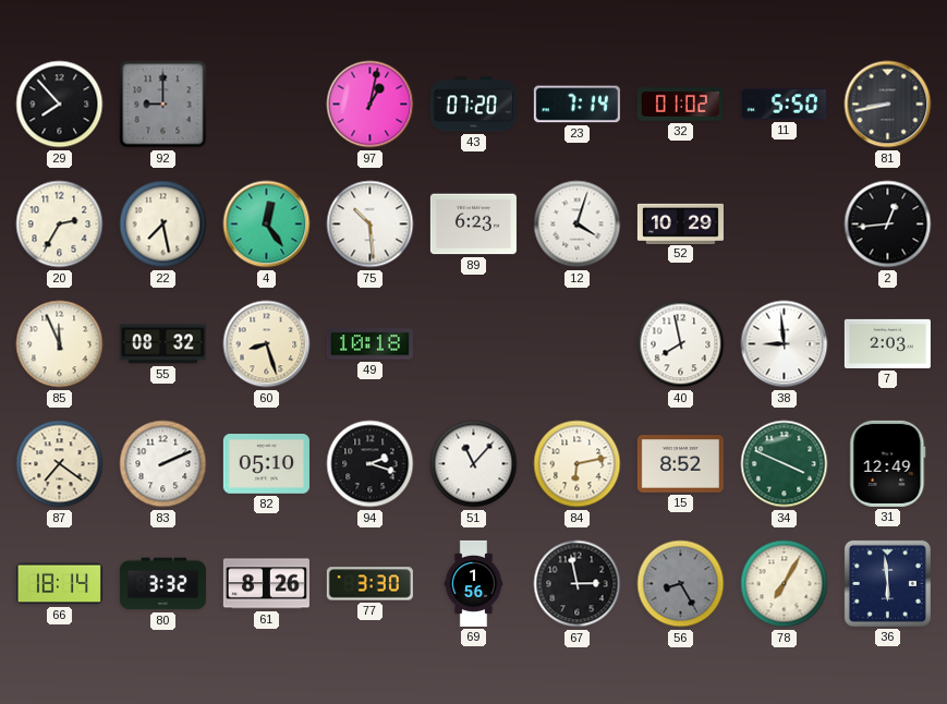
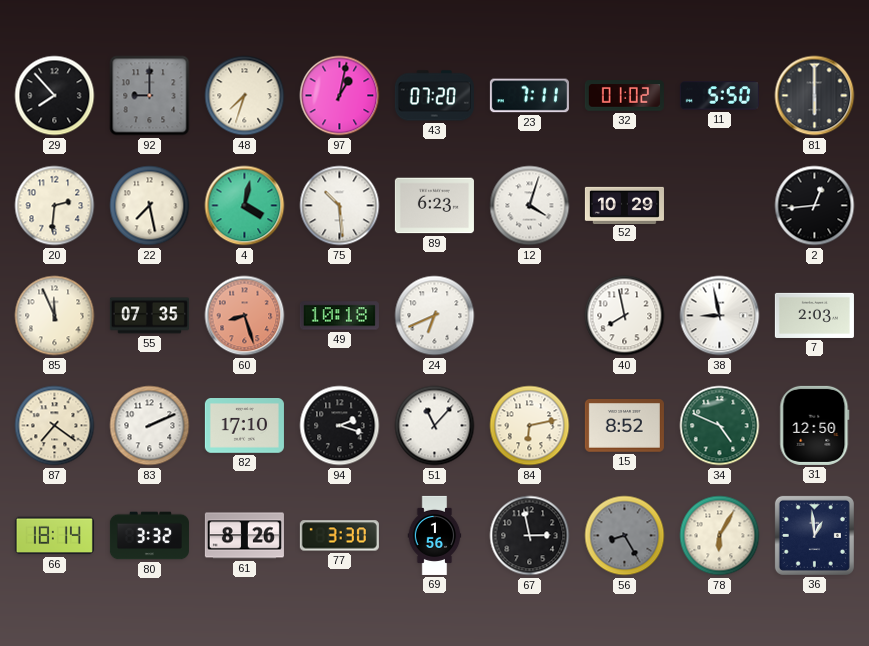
48: none -> 7:33 (245, 96)
23: 7:14 -> 7:11 (529, 96)
81: 8:43 -> 6:00 (815, 96)
20: 2:35 -> 2:31 (55, 206)
4: 12:24 -> 4:02 (245, 206)
55: 08:32 -> 07:35 (149, 316)
60 dial: cream -> salmon (245, 316)
24: none -> 6:41 (435, 316)
38: 8:59 -> 8:58 (720, 316)
82: 05:10 -> 17:10 (244, 426)
34: 3:49 -> 4:49 (720, 426)
31: 12:49 -> 12:50 (815, 425)
78: 7:05 -> 6:05 (720, 536)
36: 5:59 -> 12:59 (814, 535)
